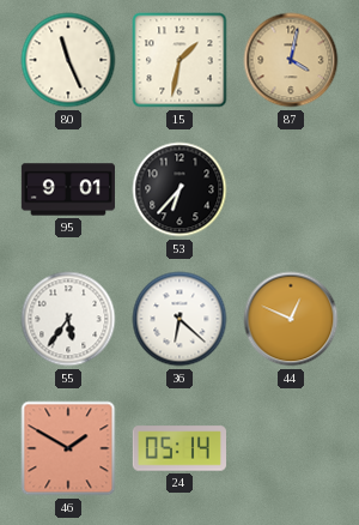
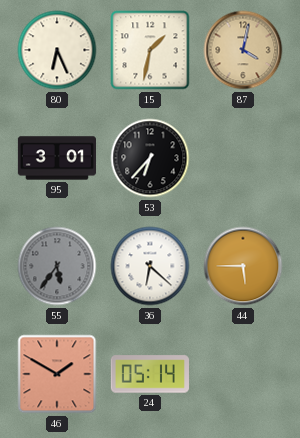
80: 11:26 -> 6:26 (57, 50)
95: 9:01 -> 3:01 (56, 158)
55 dial: white -> grey (57, 266)
44: 12:49 -> 5:45 (243, 266)
